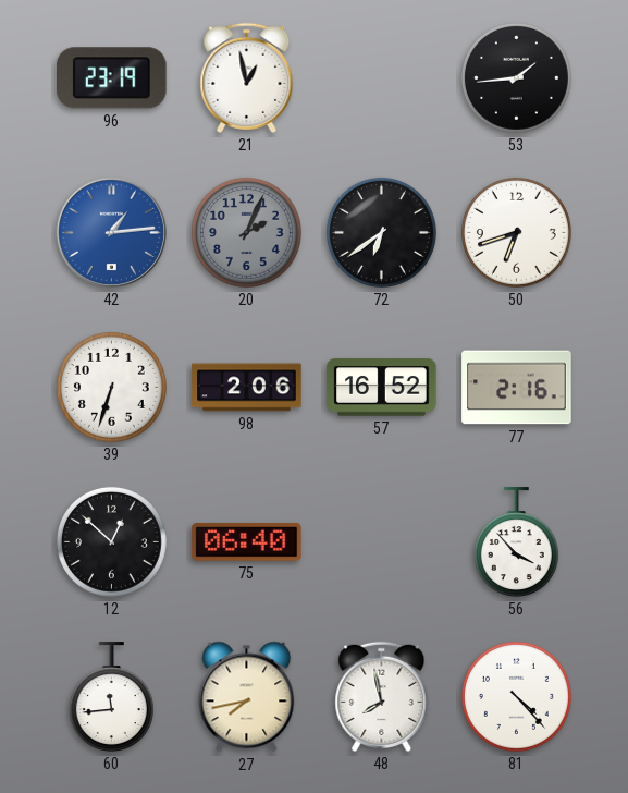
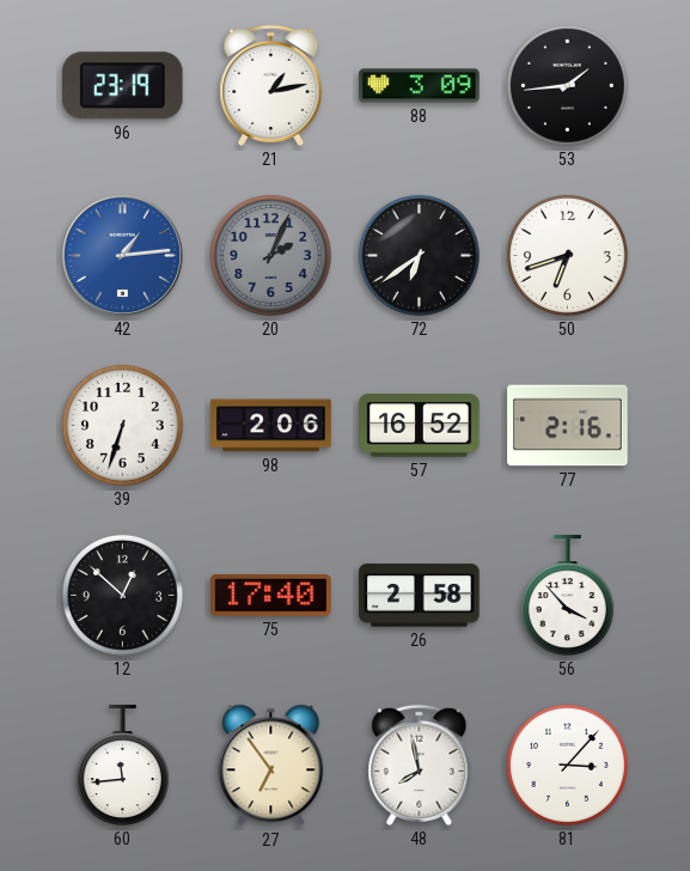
21: 12:58 -> 1:13 (271, 85)
88: none -> 3:09 (420, 86)
75: 06:40 -> 17:40 (271, 595)
26: none -> 2:58 (420, 596)
27: 7:43 -> 6:54 (271, 766)
81: 4:23 -> 3:07 (567, 765)
